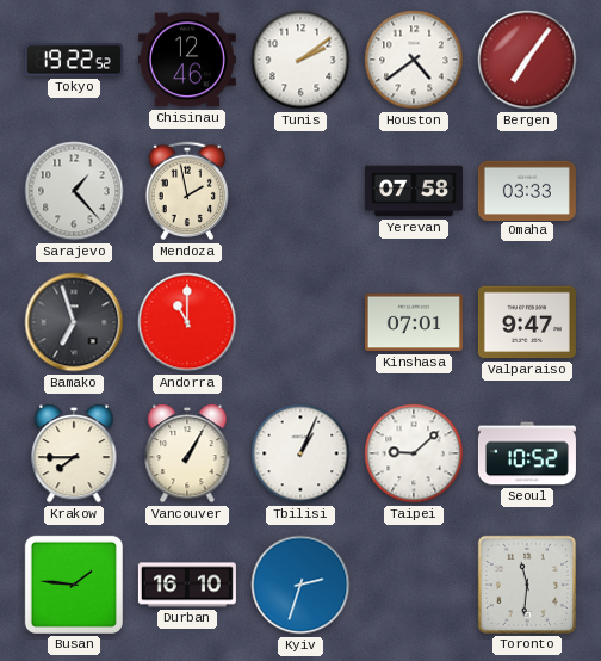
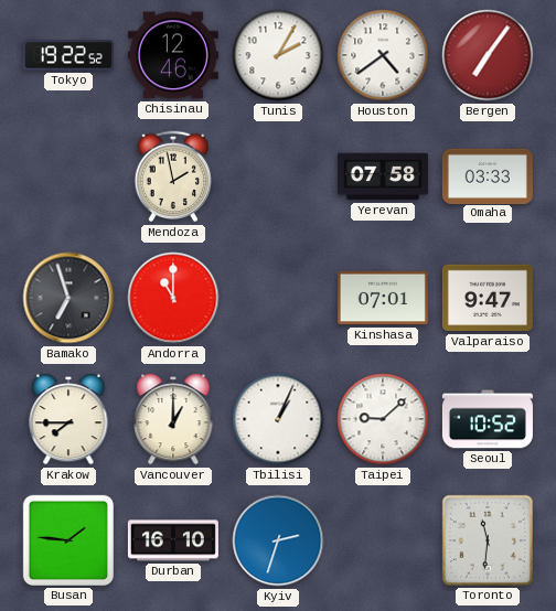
Tunis: 2:09 -> 2:05 (278, 55)
Sarajevo: 1:23 -> none (74, 191)
Vancouver: 1:05 -> 1:00 (173, 420)
